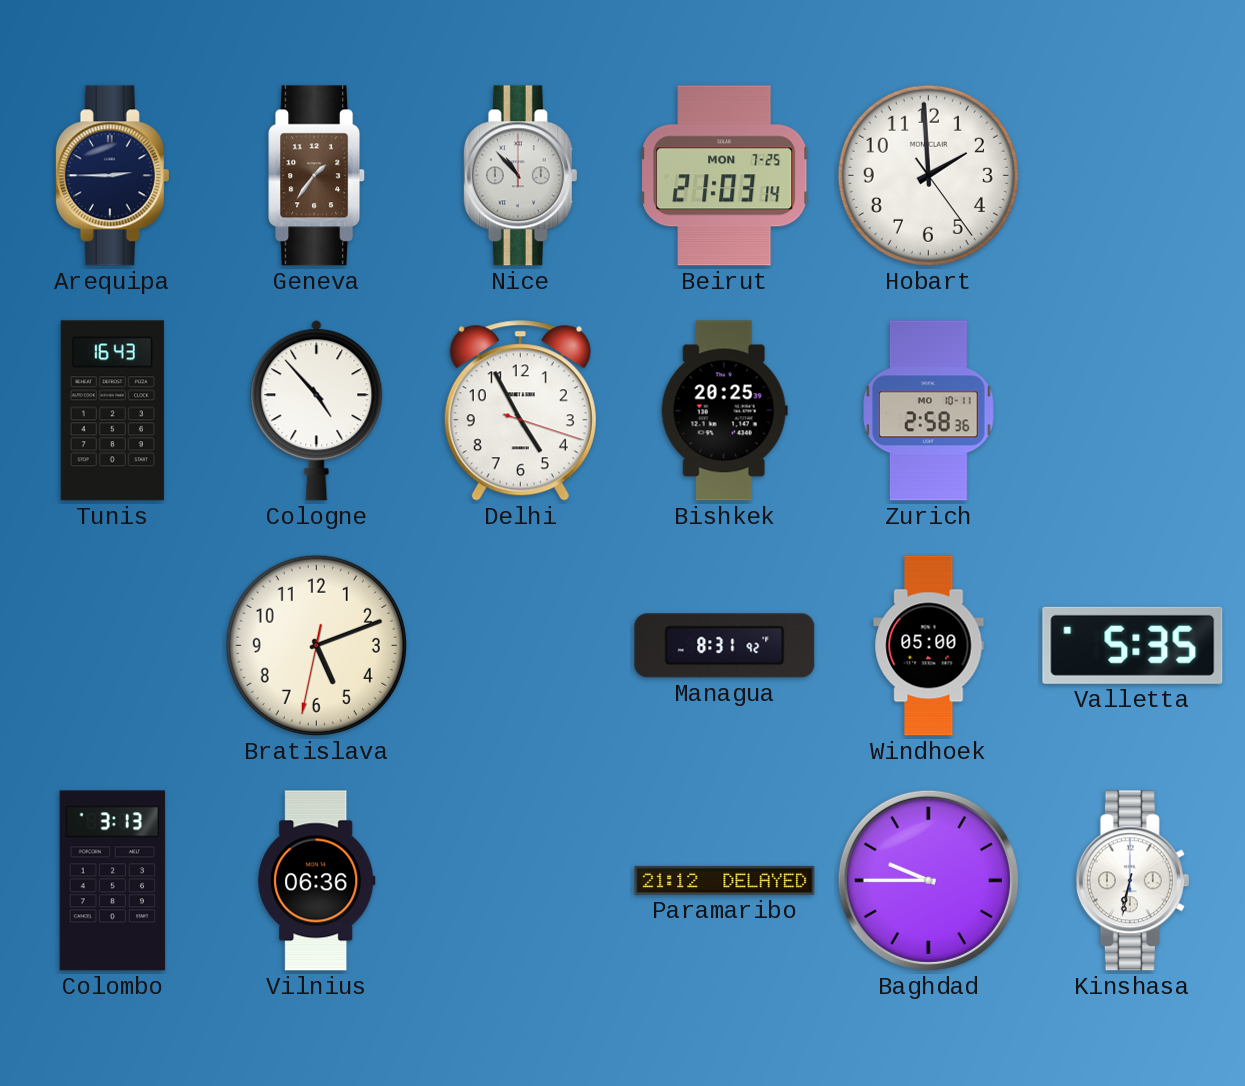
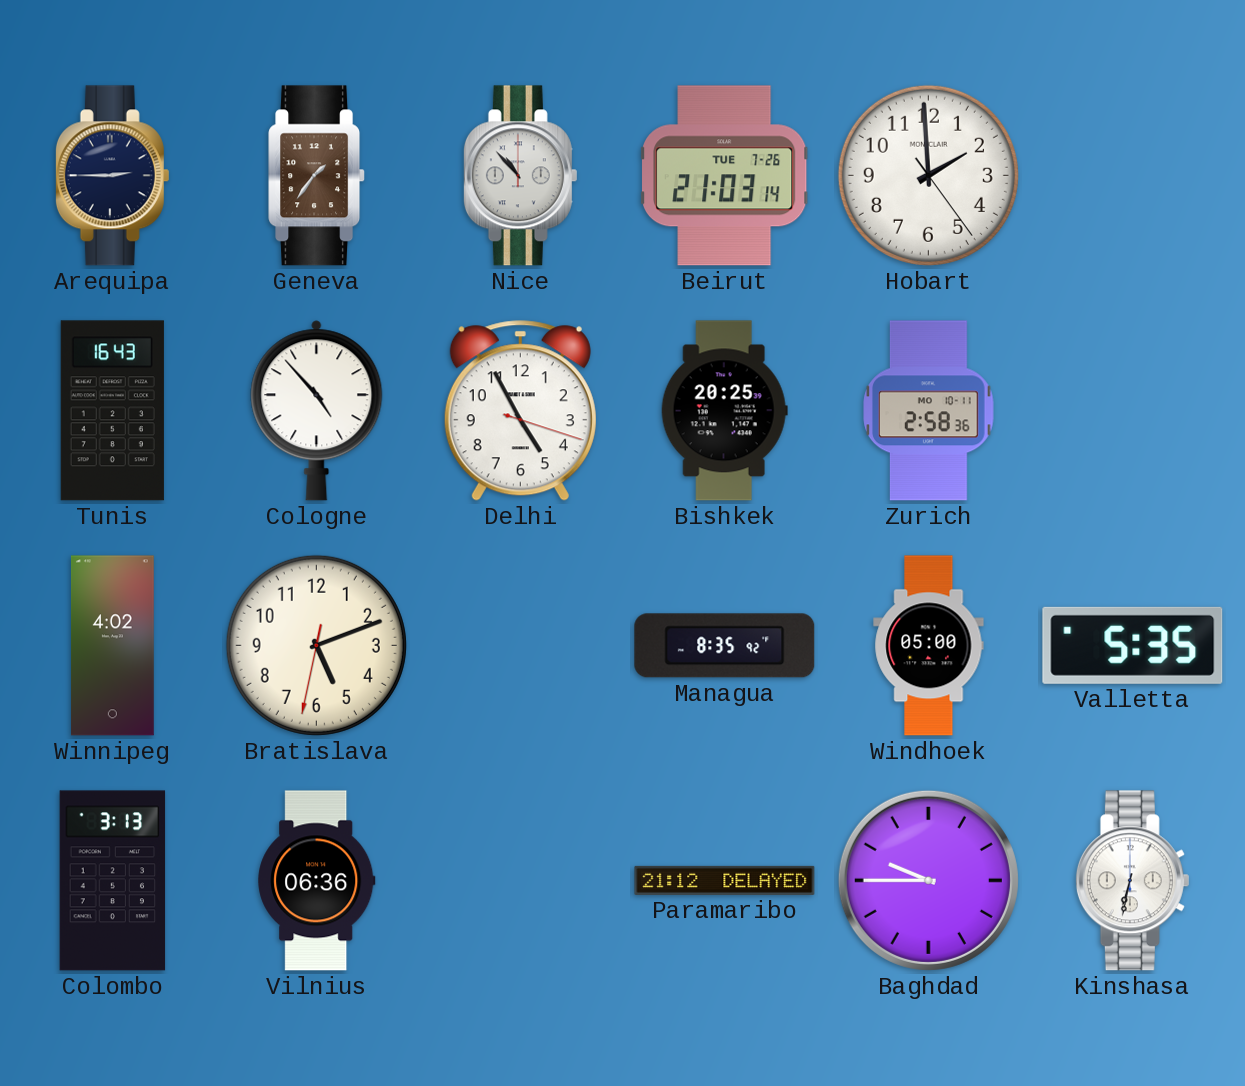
Beirut date: MON 7-25 -> TUE 7-26 (726, 176)
Winnipeg: none -> 4:02 (112, 646)
Managua: 8:31 -> 8:35 (725, 646)
